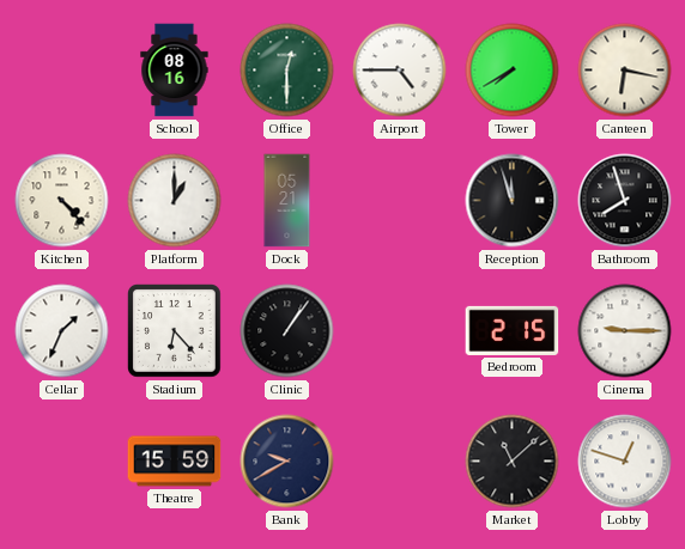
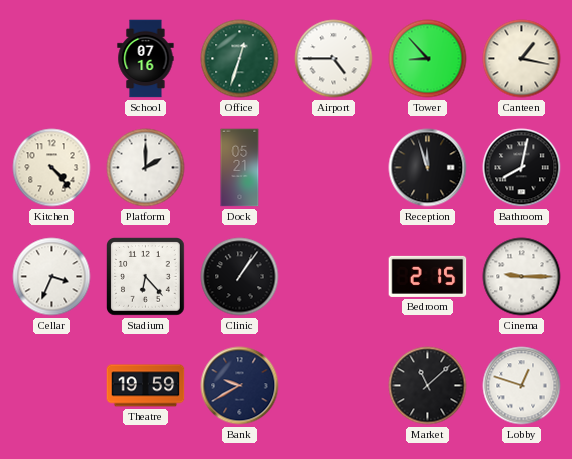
School: 08:16 -> 07:16 (146, 59)
Office: 12:30 -> 12:33 (240, 59)
Tower: 7:40 -> 8:53 (428, 59)
Canteen: 6:17 -> 1:17 (522, 59)
Platform: 1:00 -> 2:00 (146, 168)
Bathroom: 7:57 -> 8:02 (522, 168)
Cellar: 1:34 -> 3:34 (52, 277)
Theatre: 15:59 -> 19:59 (146, 386)
